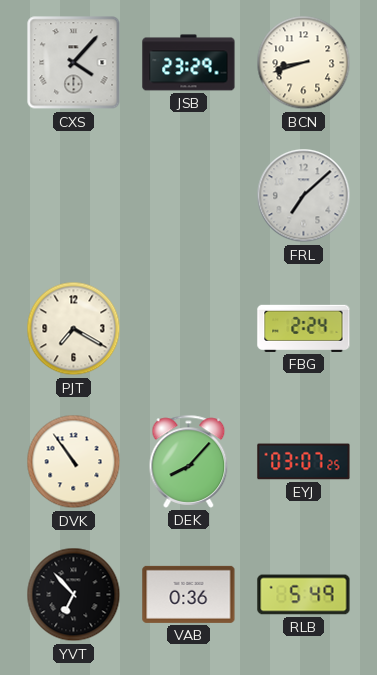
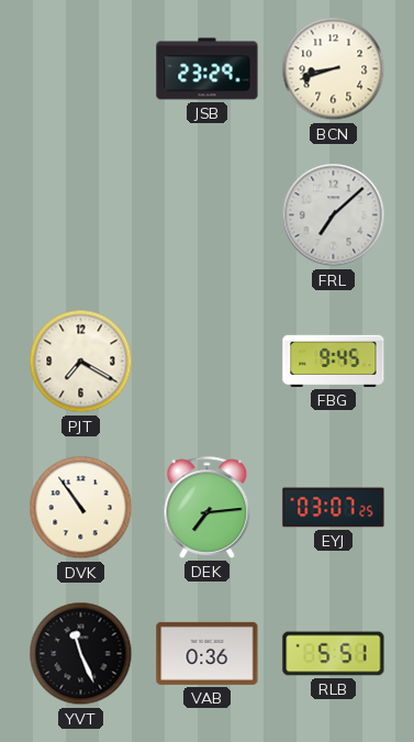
CXS: 4:07 -> none (74, 63)
FBG: 2:24 -> 9:45 (334, 361)
DEK: 8:07 -> 7:14 (208, 507)
YVT: 6:53 -> 11:26 (81, 654)
RLB: 5:49 -> 5:51 (334, 654)
